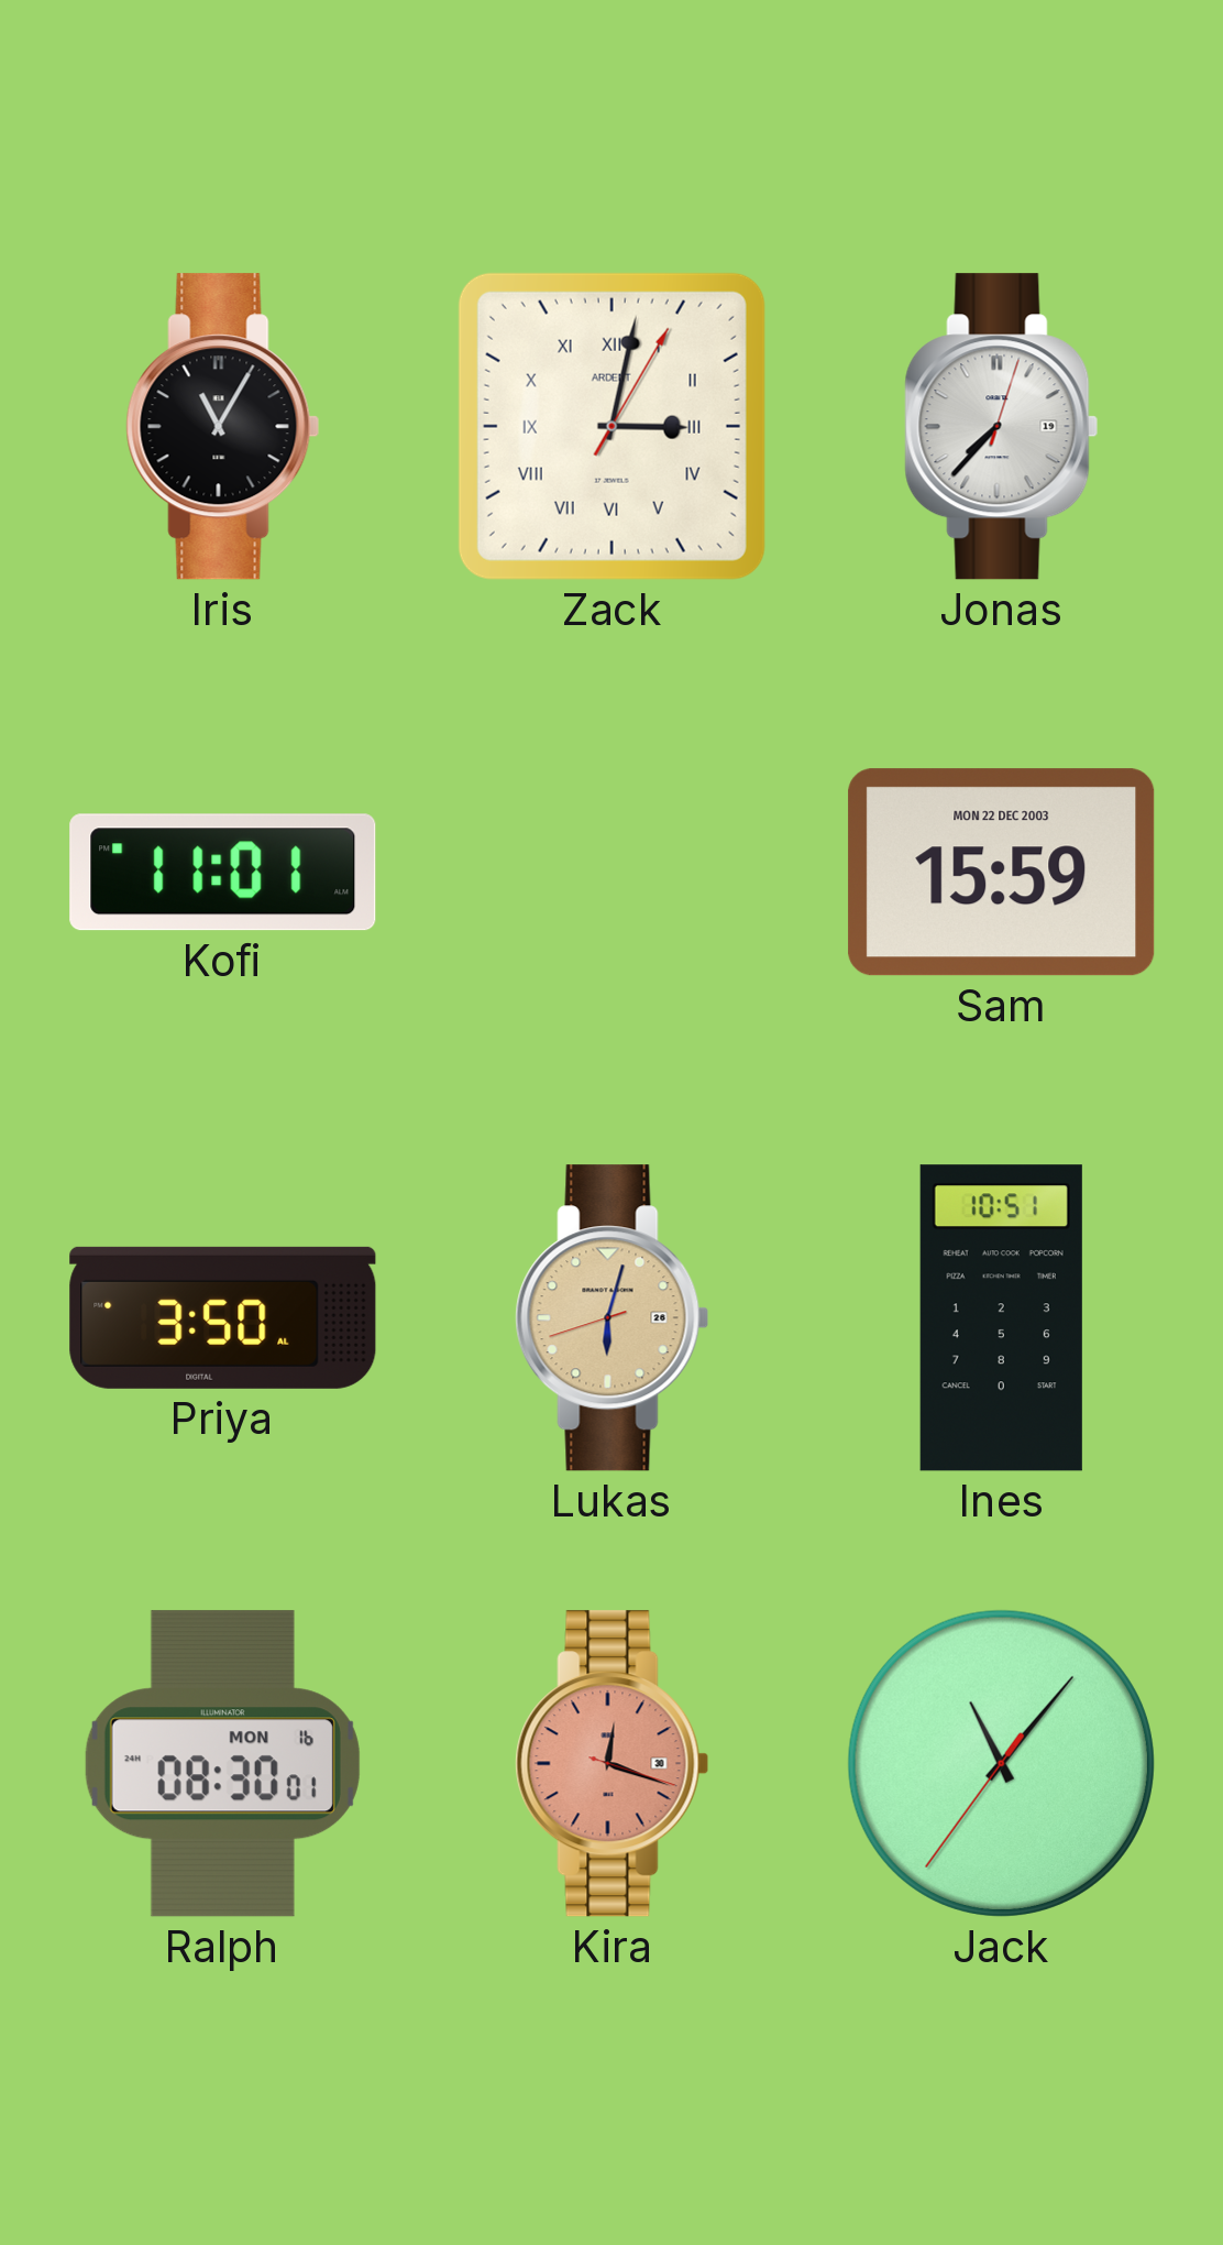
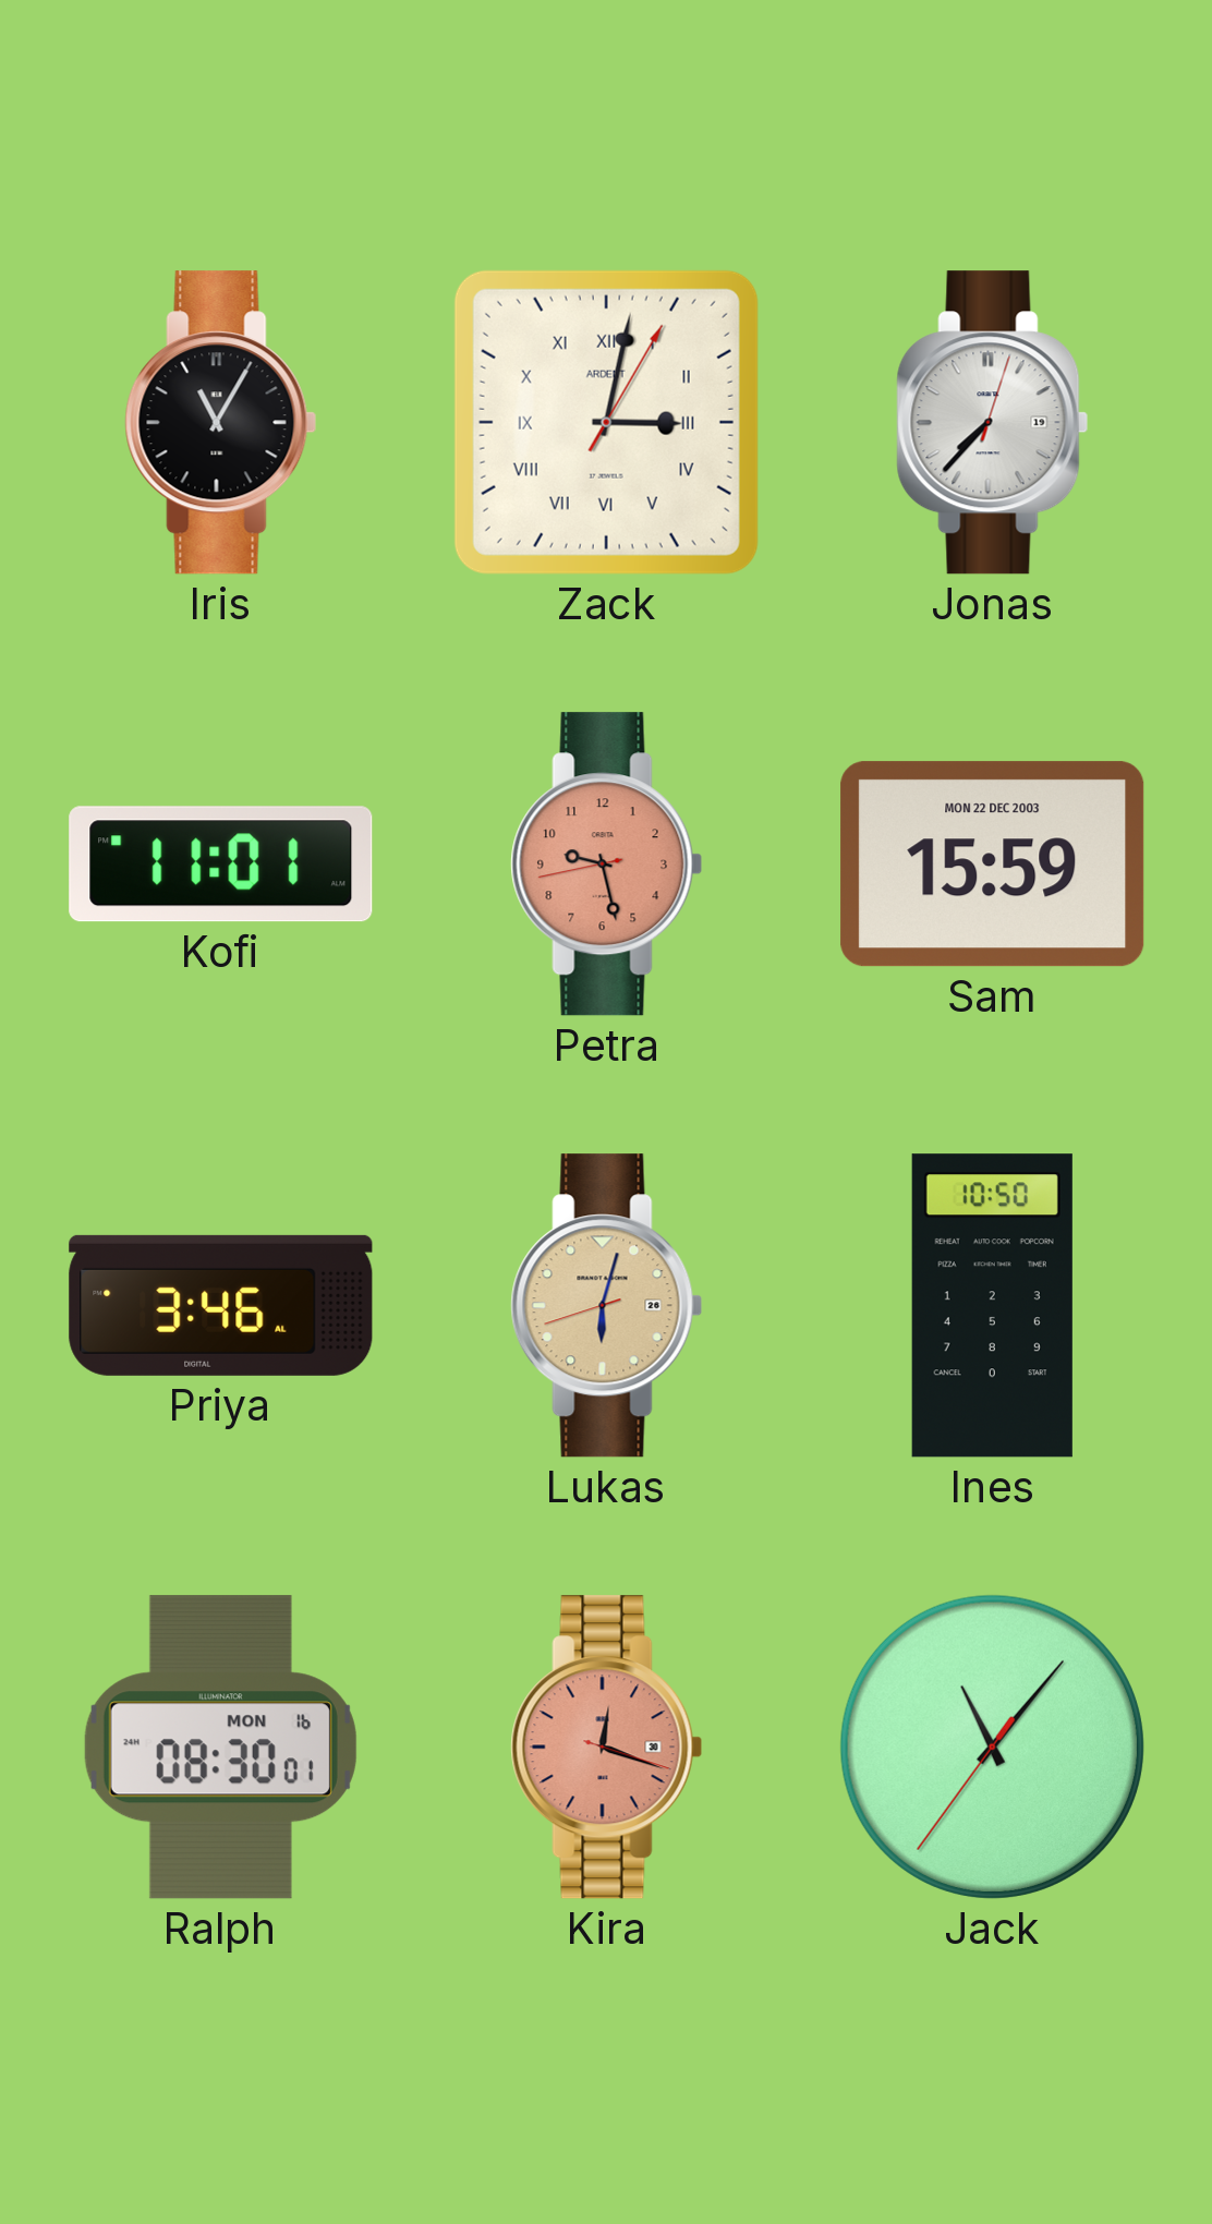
Petra: none -> 9:27 (607, 865)
Priya: 3:50 -> 3:46 (221, 1305)
Ines: 10:51 -> 10:50 (992, 1306)
